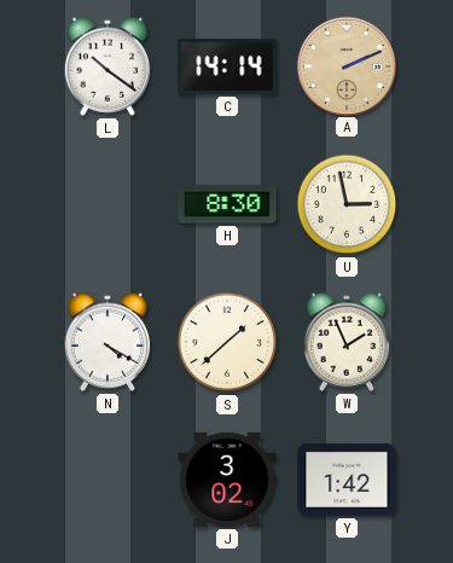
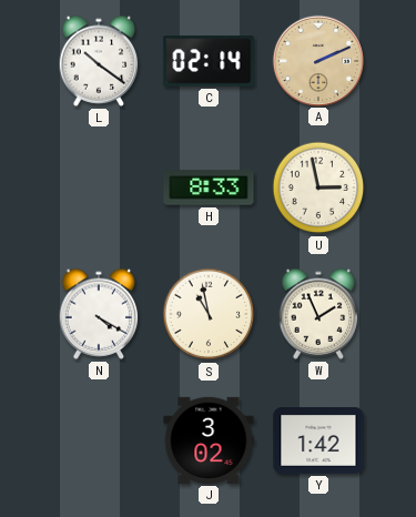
C: 14:14 -> 02:14 (209, 61)
H: 8:30 -> 8:33 (209, 187)
S: 1:38 -> 10:58 (209, 314)
